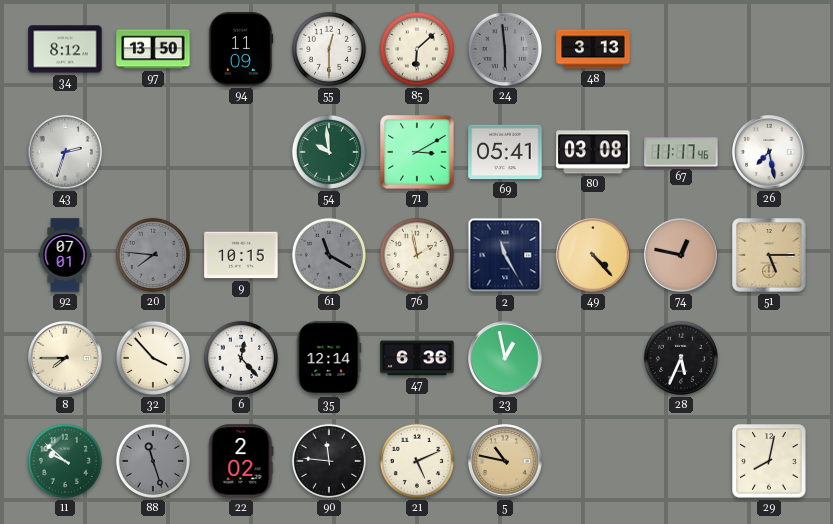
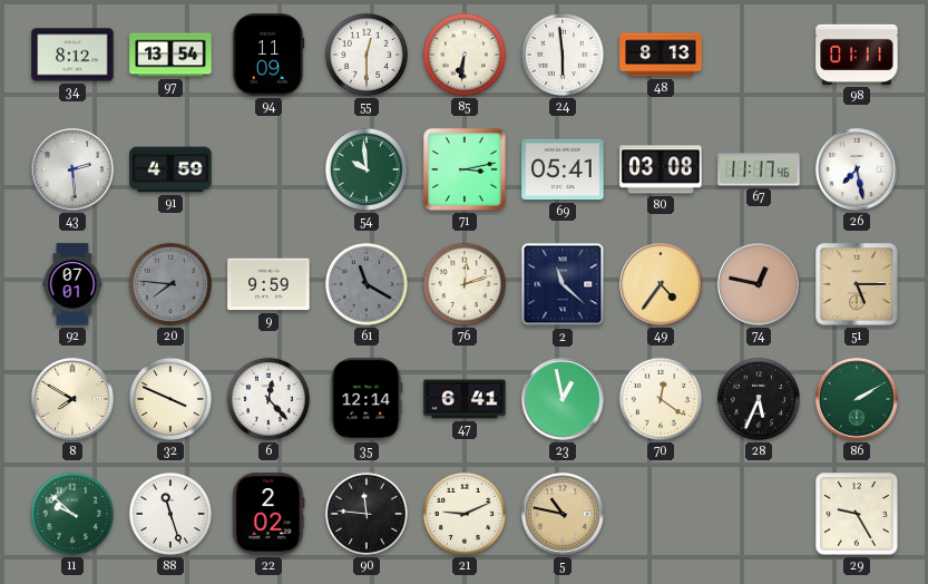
97: 13:50 -> 13:54 (170, 55)
85: 6:08 -> 6:31 (465, 55)
24 dial: grey -> white (563, 55)
48: 3:13 -> 8:13 (661, 55)
98: none -> 01:11 (857, 55)
43: 2:33 -> 2:29 (72, 169)
91: none -> 4:59 (170, 169)
71: 3:10 -> 3:13 (465, 169)
9: 10:15 -> 9:59 (268, 284)
76: 1:58 -> 12:12 (465, 284)
2: 11:25 -> 11:22 (563, 284)
49: 4:23 -> 4:36 (661, 284)
8: 7:45 -> 7:50 (72, 399)
32: 3:53 -> 3:49 (170, 399)
47: 6:36 -> 6:41 (465, 399)
70: none -> 12:21 (661, 399)
86: none -> 2:10 (857, 399)
88 dial: grey -> white (170, 514)
21: 5:11 -> 9:11 (465, 514)
29: 8:02 -> 9:25 (857, 514)
